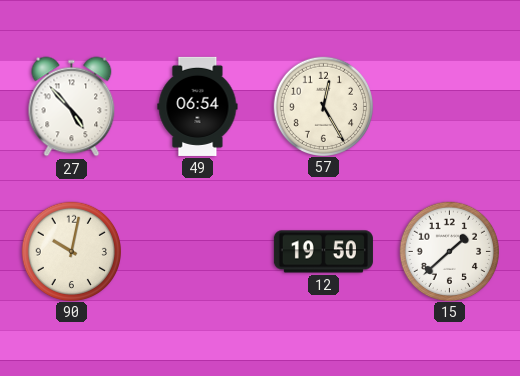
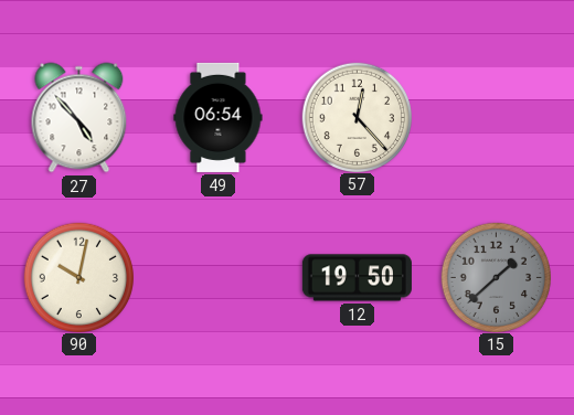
57: 12:25 -> 12:23 (357, 117)
15 dial: white -> grey (496, 277)
